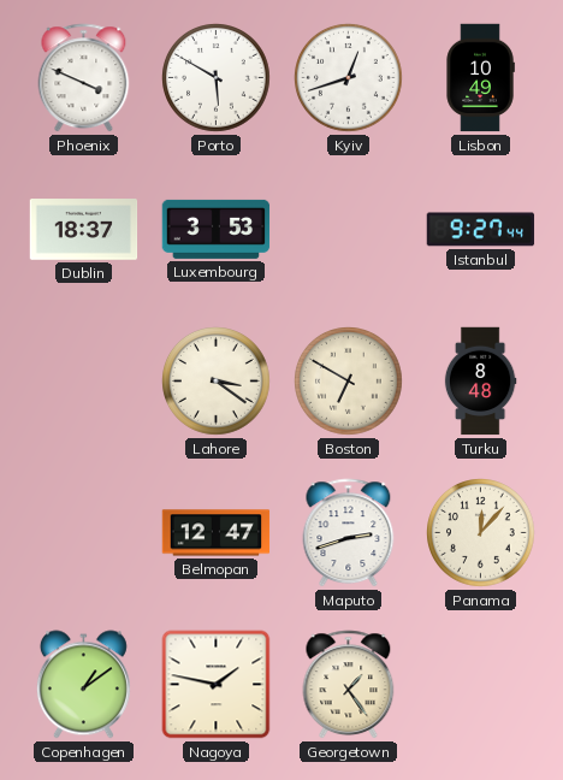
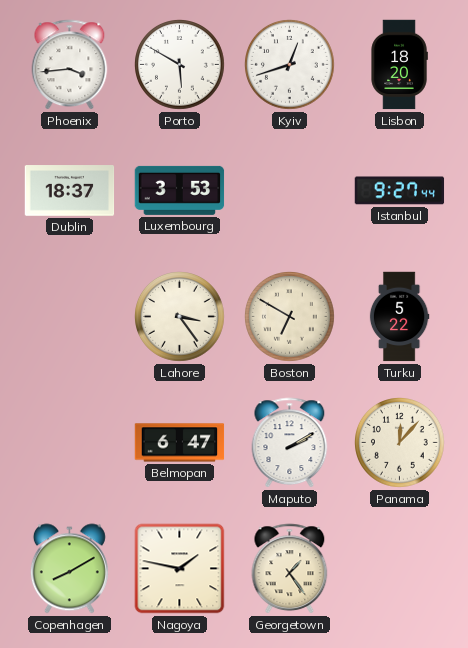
Phoenix: 3:49 -> 3:44 (70, 65)
Lisbon: 10:49 -> 18:20 (399, 65)
Lahore: 3:21 -> 3:24 (180, 317)
Turku: 8:48 -> 5:22 (399, 317)
Belmopan: 12:47 -> 6:47 (180, 443)
Maputo: 2:42 -> 2:10 (290, 443)
Copenhagen: 1:09 -> 8:10 (69, 569)
